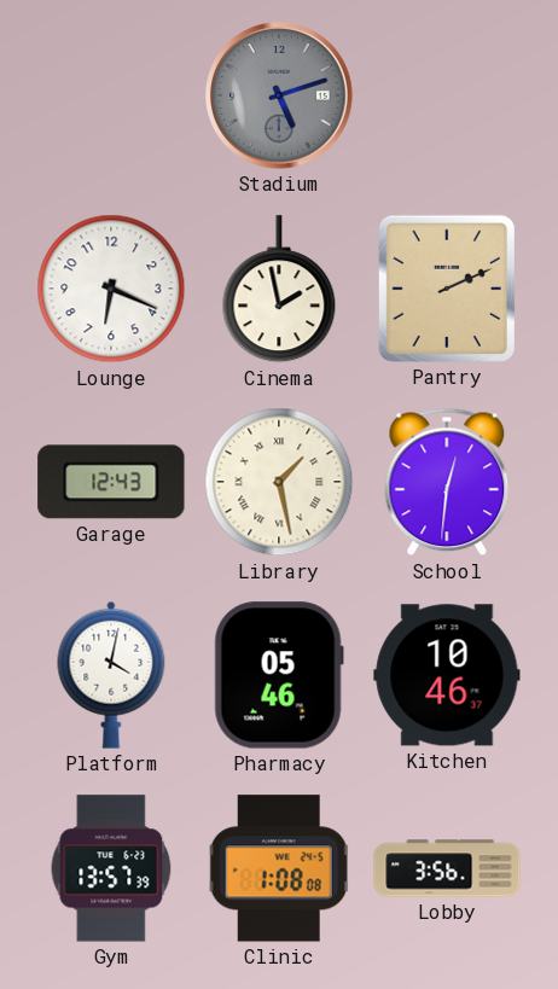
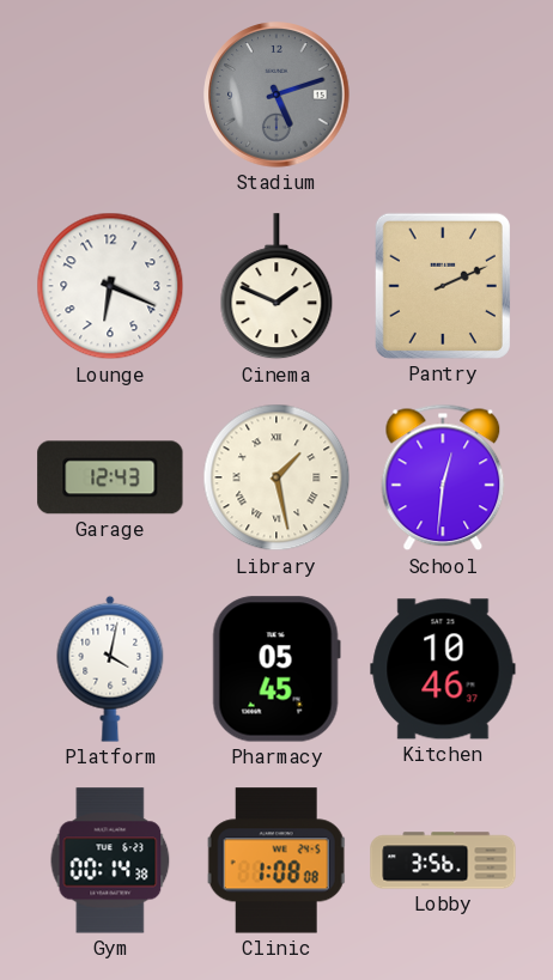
Cinema: 1:58 -> 1:49 (276, 287)
Pharmacy: 05:46 -> 05:45 (276, 669)
Gym: 13:57 -> 00:14 (110, 860)
